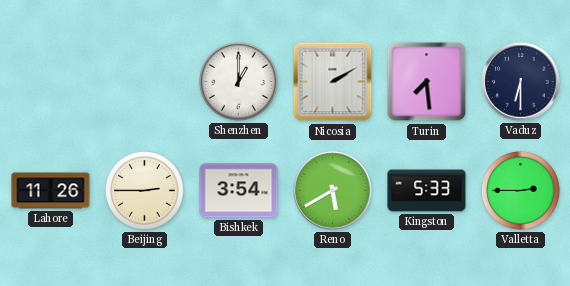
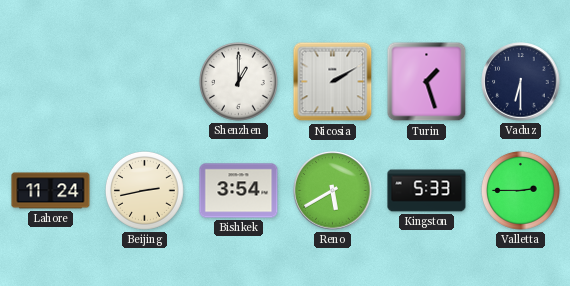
Turin: 7:29 -> 1:27 (427, 82)
Lahore: 11:26 -> 11:24 (51, 191)
Beijing: 2:45 -> 2:43 (145, 191)
